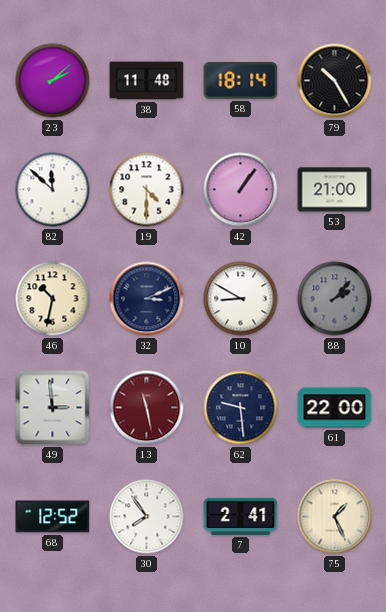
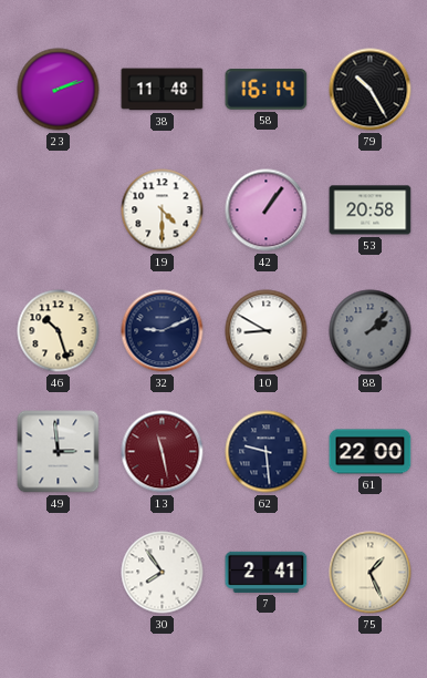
23: 2:08 -> 2:12 (59, 90)
58: 18:14 -> 16:14 (267, 90)
82: 11:52 -> none (53, 190)
53: 21:00 -> 20:58 (371, 210)
46: 10:32 -> 10:27 (59, 331)
32: 3:11 -> 9:11 (163, 331)
68: 12:52 -> none (53, 517)
